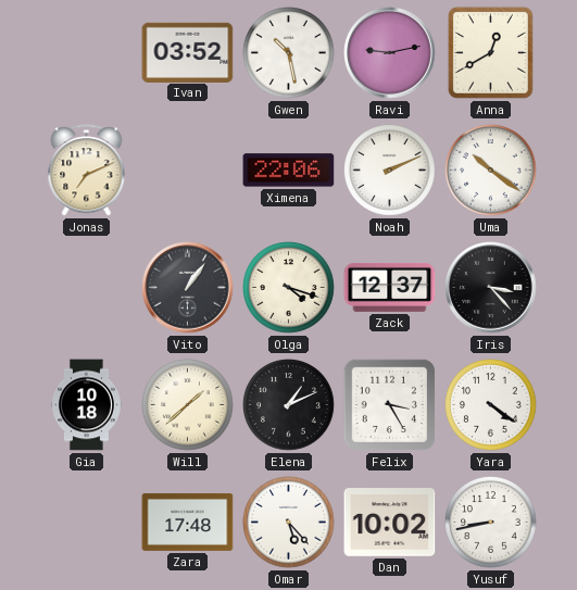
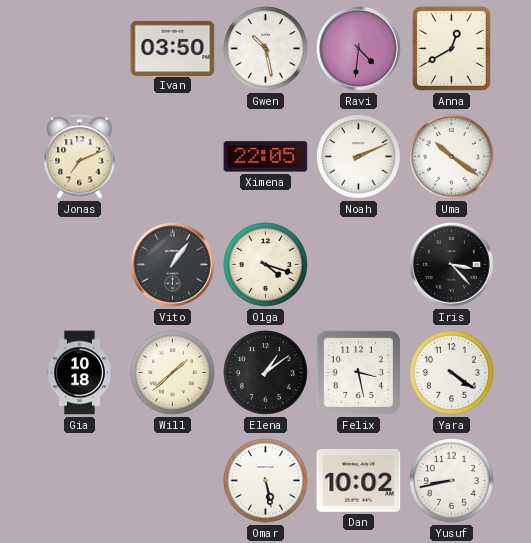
Ivan: 03:52 -> 03:50 (173, 48)
Ravi: 9:13 -> 4:31 (359, 49)
Ximena: 22:06 -> 22:05 (266, 157)
Zack: 12:37 -> none (390, 287)
Elena: 1:11 -> 1:09 (266, 373)
Felix: 3:25 -> 3:28 (358, 372)
Zara: 17:48 -> none (188, 522)
Omar: 5:23 -> 5:28 (266, 481)
